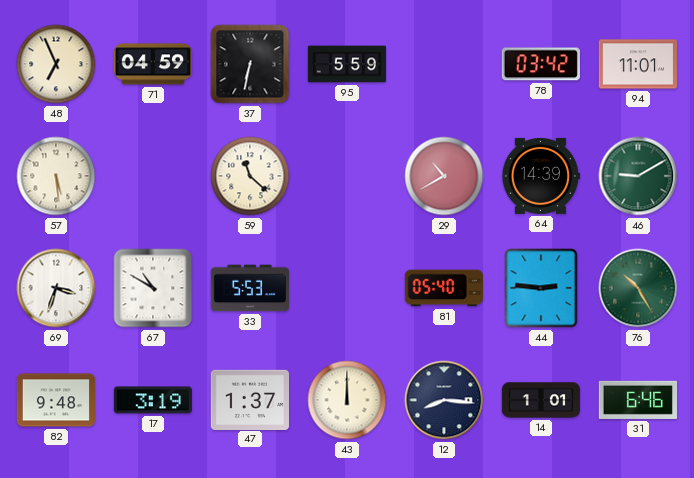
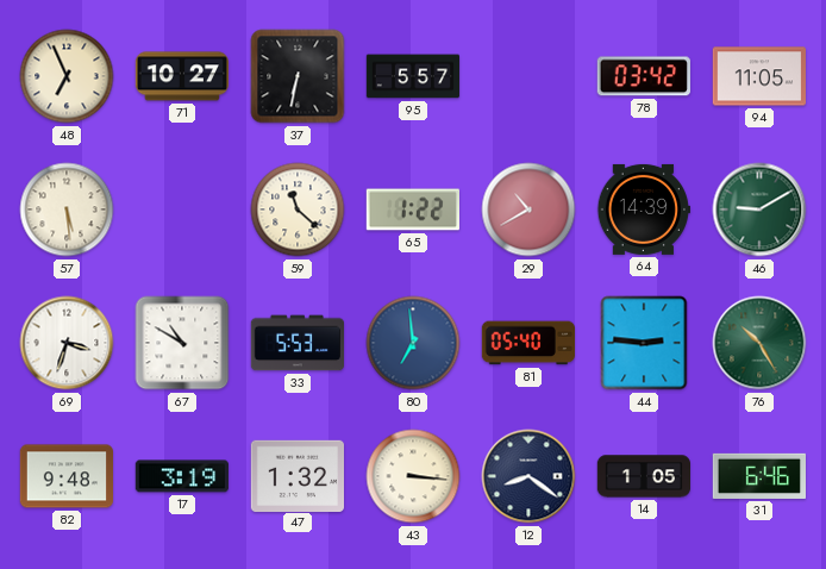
71: 04:59 -> 10:27 (181, 76)
95: 5:59 -> 5:57 (413, 76)
94: 11:01 -> 11:05 (758, 76)
65: none -> 1:22 (412, 210)
80: none -> 6:59 (413, 343)
47: 1:37 -> 1:32 (296, 475)
43: 12:00 -> 3:16 (413, 476)
12: 8:16 -> 8:21 (528, 476)
14: 1:01 -> 1:05 (643, 476)
